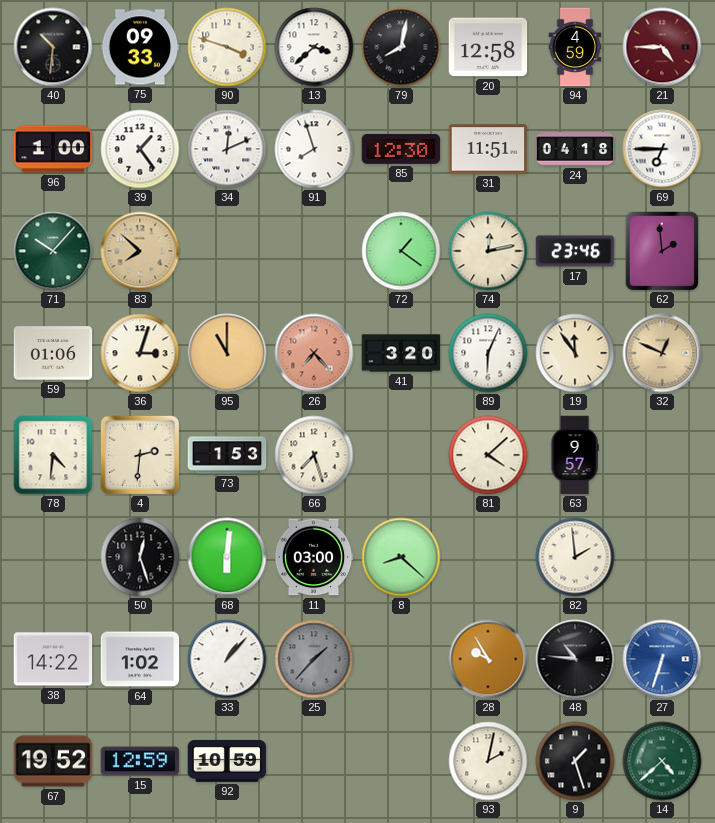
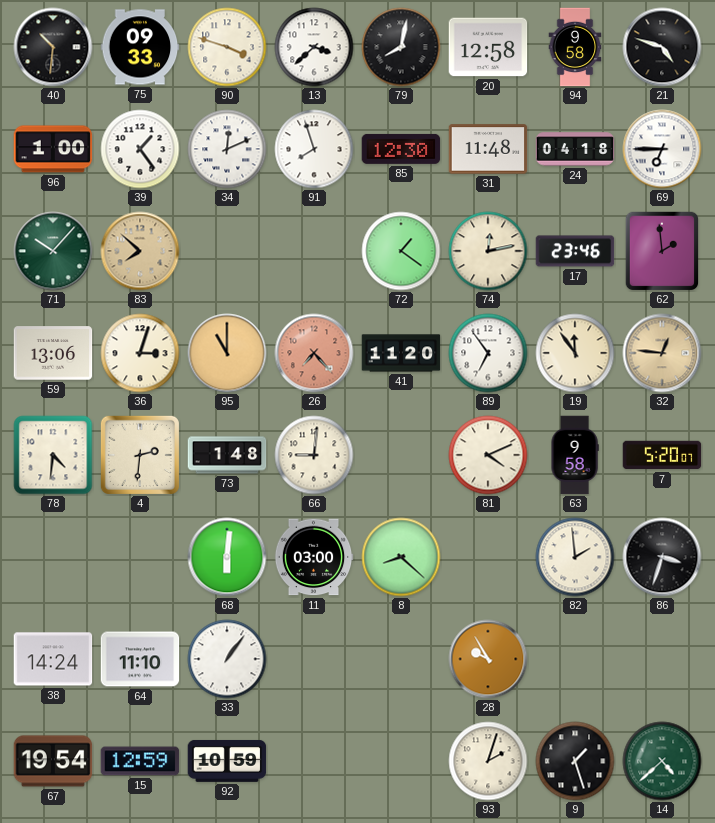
94: 4:59 -> 9:58 (575, 47)
21: 4:45 -> 4:48 (662, 47)
21 dial: burgundy -> black (662, 47)
31: 11:51 -> 11:48 (488, 149)
59: 01:06 -> 13:06 (53, 353)
41: 3:20 -> 11:20 (401, 353)
89: 6:04 -> 6:54 (488, 353)
32: 12:49 -> 12:46 (662, 353)
73: 1:53 -> 1:48 (227, 455)
66: 7:27 -> 9:01 (314, 455)
81: 4:08 -> 4:11 (488, 455)
63: 9:57 -> 9:58 (575, 455)
7: none -> 5:20 (662, 455)
50: 12:27 -> none (140, 557)
86: none -> 3:33 (662, 557)
38: 14:22 -> 14:24 (53, 659)
64: 1:02 -> 11:10 (140, 659)
33: 1:07 -> 1:06 (227, 659)
25: 1:37 -> none (314, 659)
48: 10:46 -> none (575, 659)
27: 6:33 -> none (662, 659)
67: 19:52 -> 19:54 (53, 761)
93: 2:02 -> 2:03 (488, 761)
